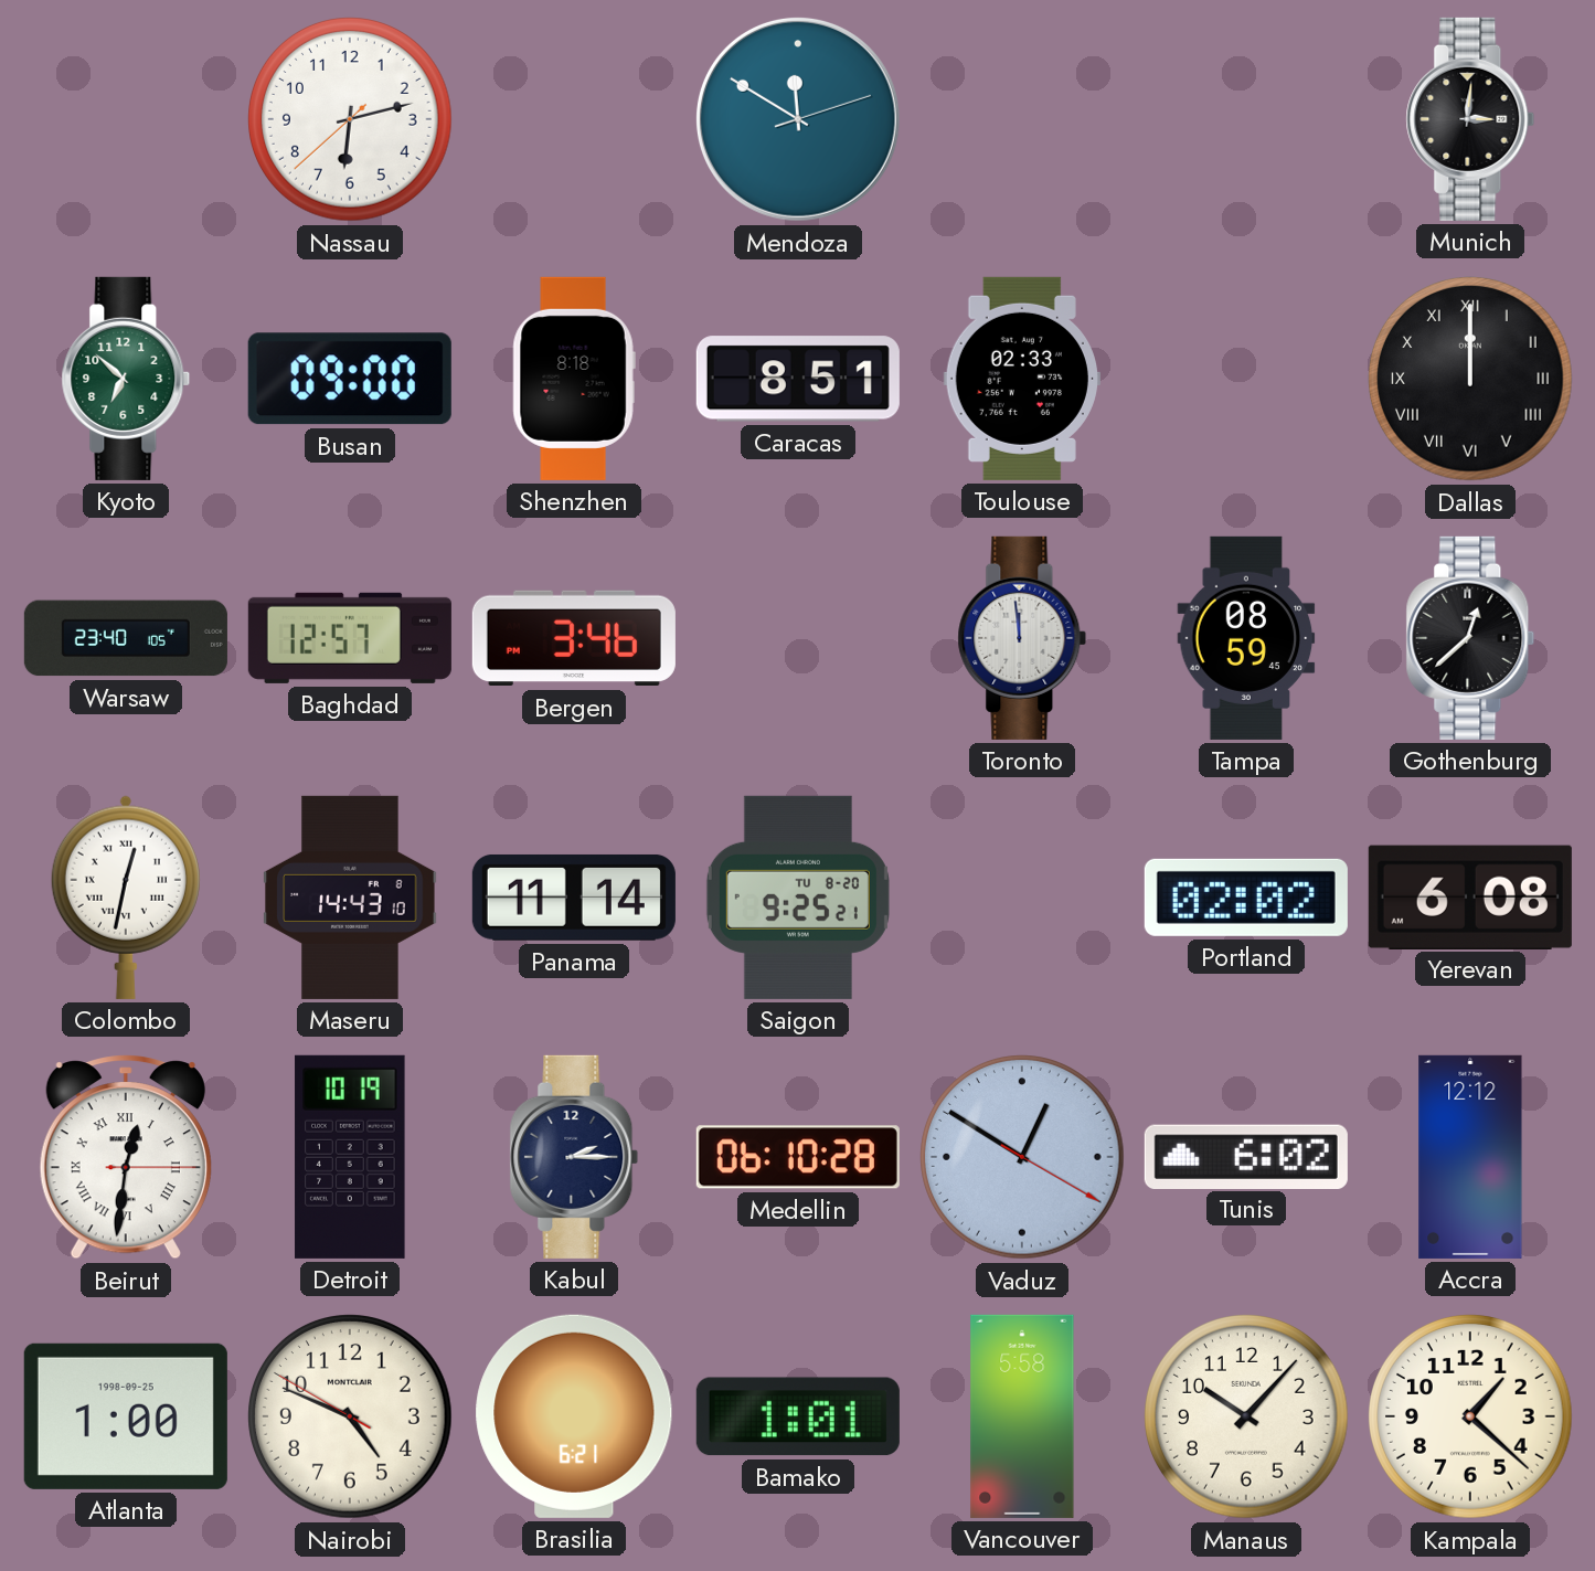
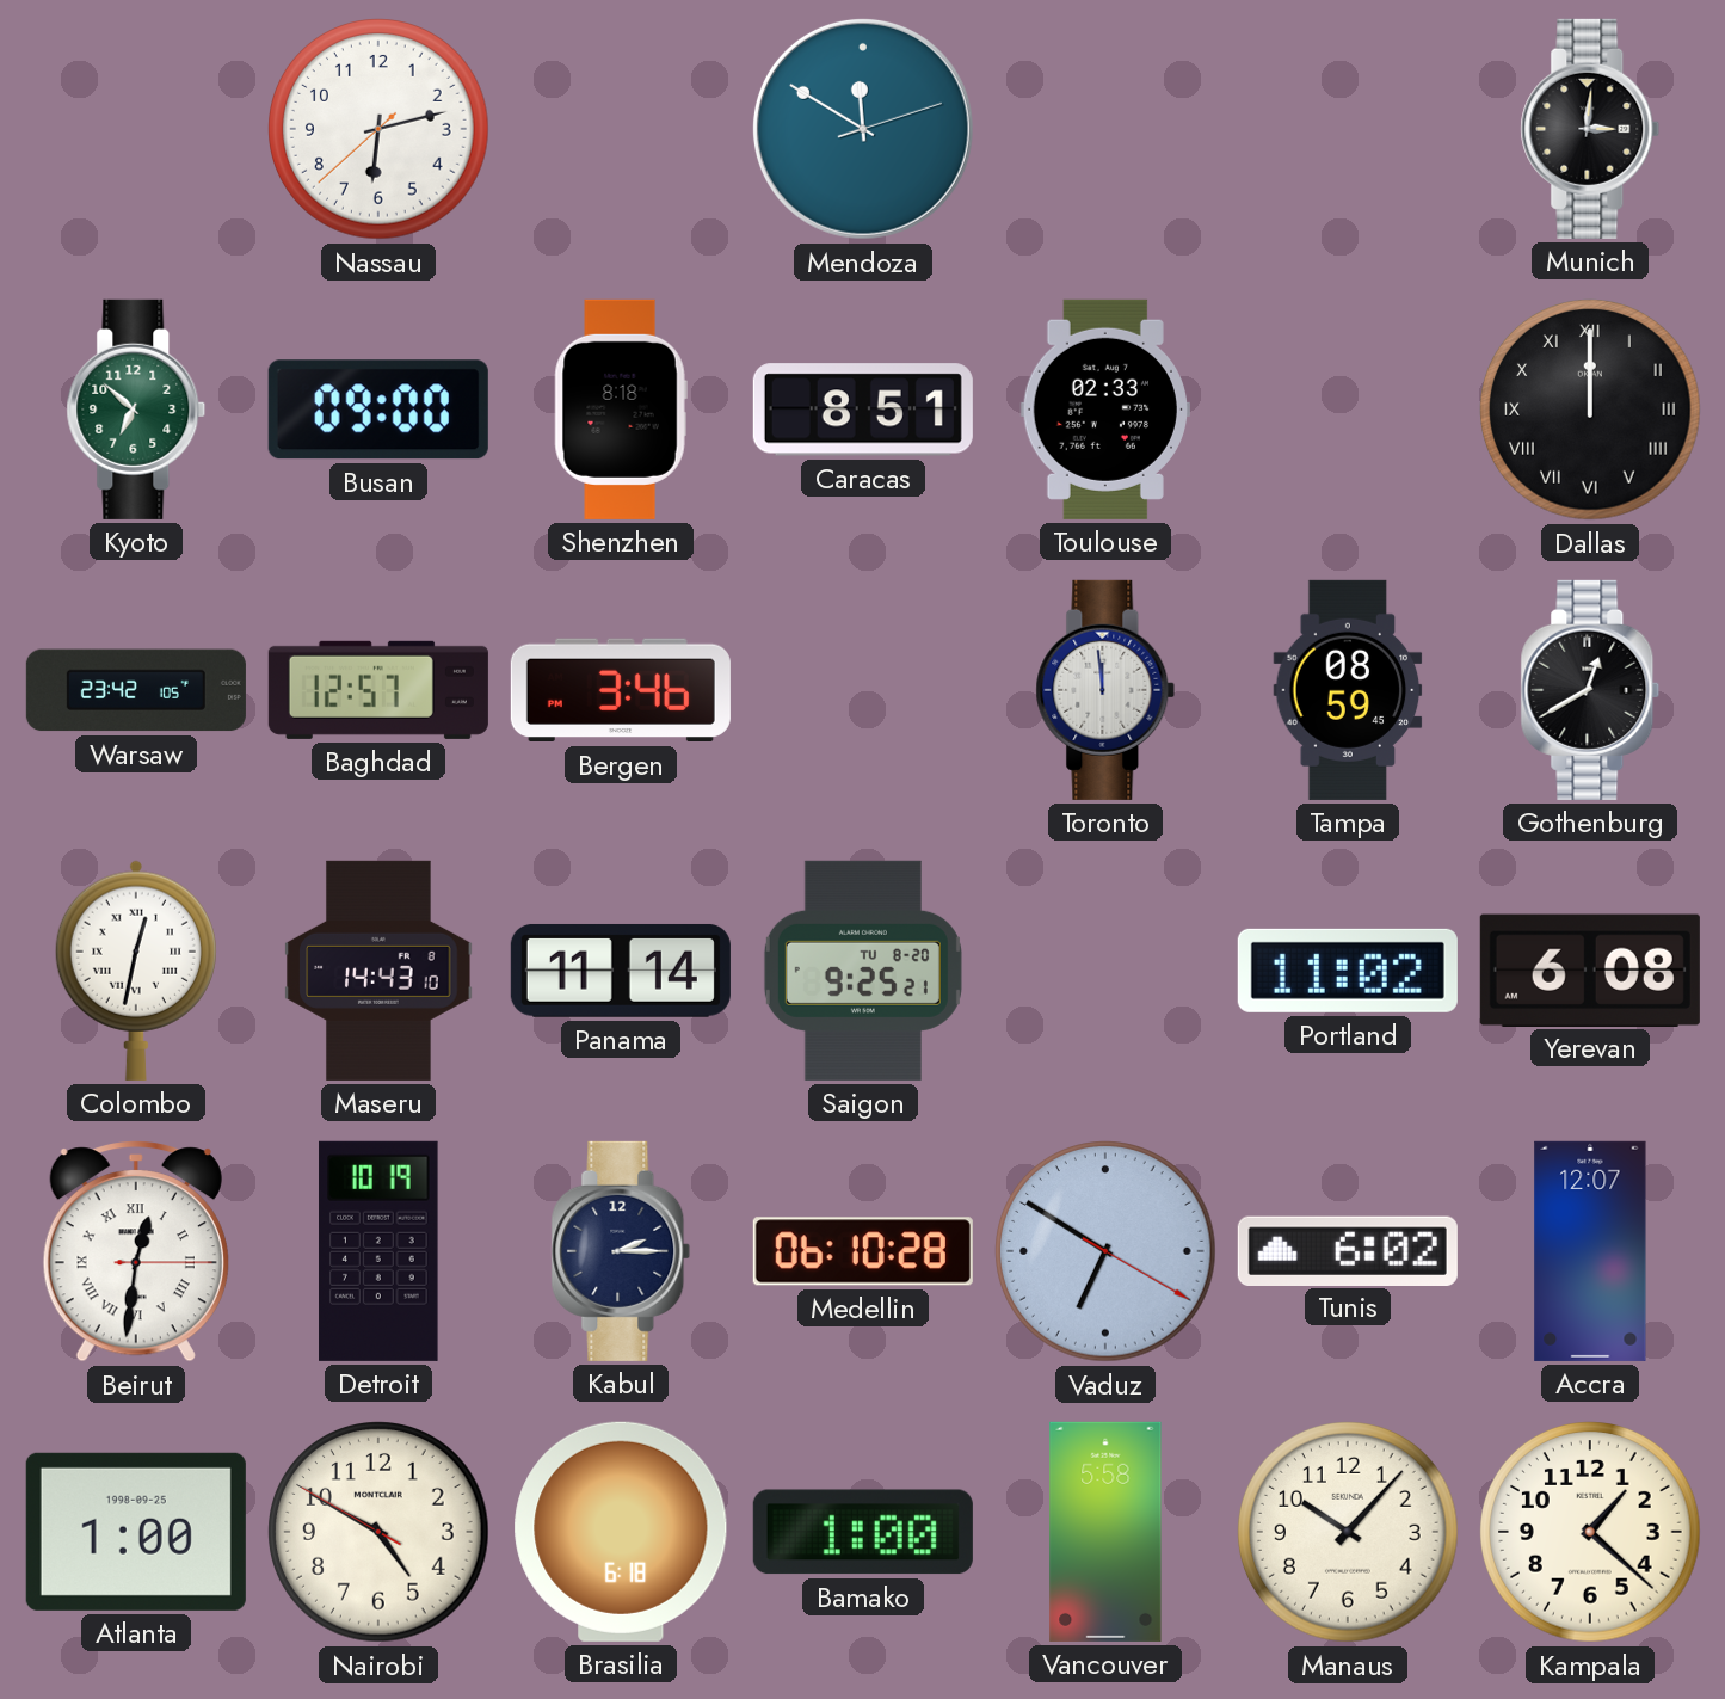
Warsaw: 23:40 -> 23:42 (136, 690)
Gothenburg: 12:38 -> 12:40 (1590, 690)
Portland: 02:02 -> 11:02 (1348, 971)
Vaduz: 12:50 -> 6:50 (1105, 1251)
Accra: 12:12 -> 12:07 (1590, 1251)
Nairobi: 4:48 -> 4:49 (378, 1532)
Brasilia: 6:21 -> 6:18 (621, 1532)
Bamako: 1:01 -> 1:00 (863, 1532)
